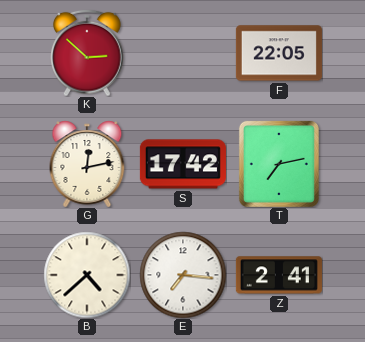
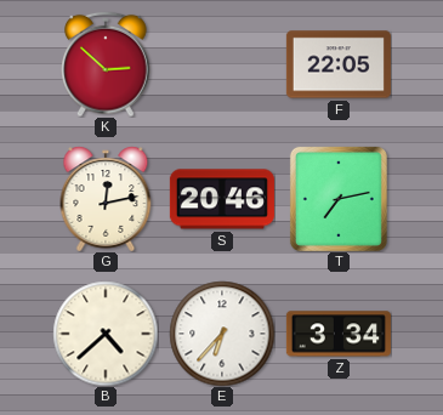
S: 17:42 -> 20:46 (222, 199)
E: 7:16 -> 6:37 (222, 334)
Z: 2:41 -> 3:34 (339, 334)
